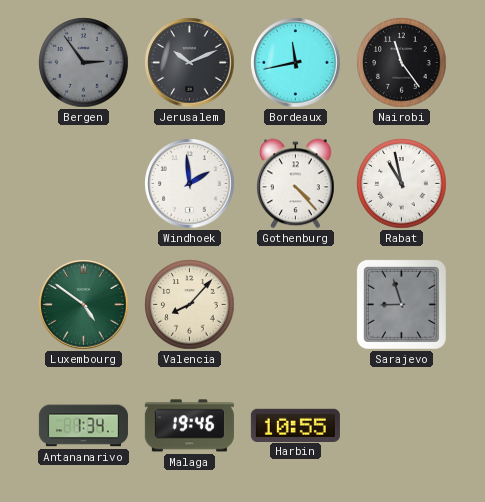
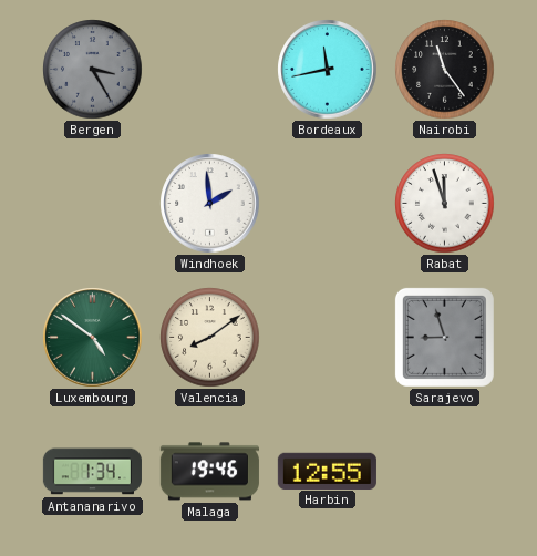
Bergen: 2:54 -> 3:25 (93, 70)
Jerusalem: 10:11 -> none (190, 63)
Gothenburg: 4:23 -> none (296, 184)
Rabat: 10:58 -> 11:57 (445, 204)
Valencia: 8:07 -> 8:09 (210, 338)
Harbin: 10:55 -> 12:55 (327, 471)
